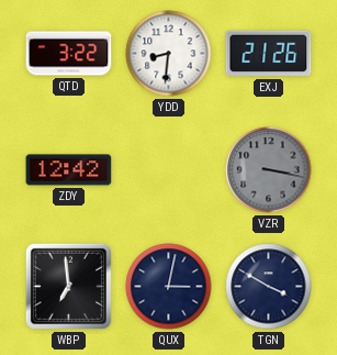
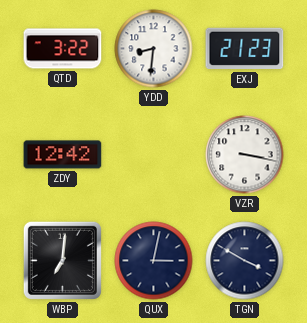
EXJ: 21:26 -> 21:23 (245, 49)
VZR dial: grey -> white (245, 155)
WBP: 6:59 -> 7:01 (62, 260)
